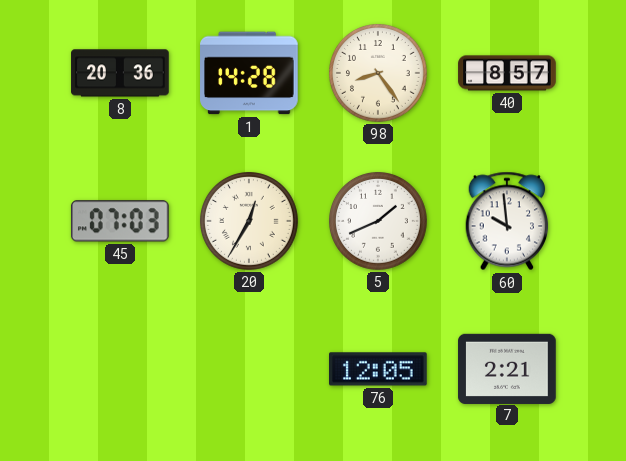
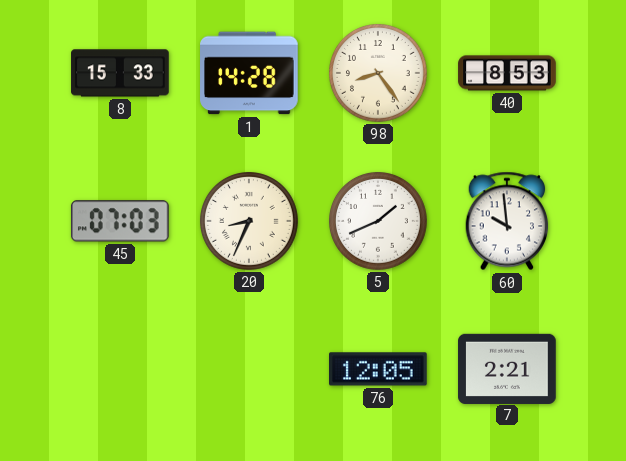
8: 20:36 -> 15:33 (120, 73)
40: 8:57 -> 8:53 (507, 73)
20: 12:35 -> 8:34 (250, 222)
